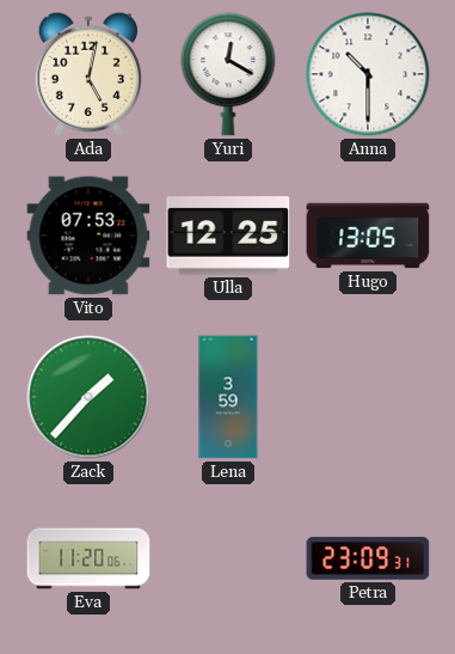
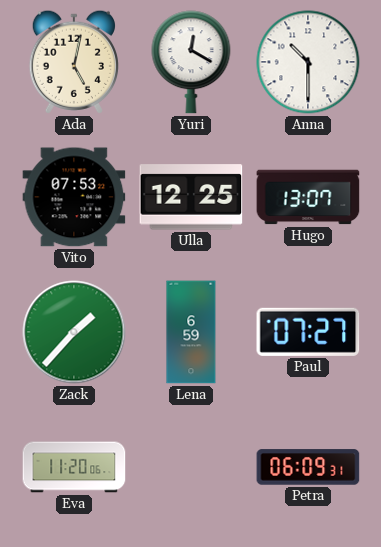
Hugo: 13:05 -> 13:07 (308, 197)
Lena: 3:59 -> 6:59 (191, 332)
Paul: none -> 07:27 (308, 332)
Petra: 23:09 -> 06:09 (308, 467)
